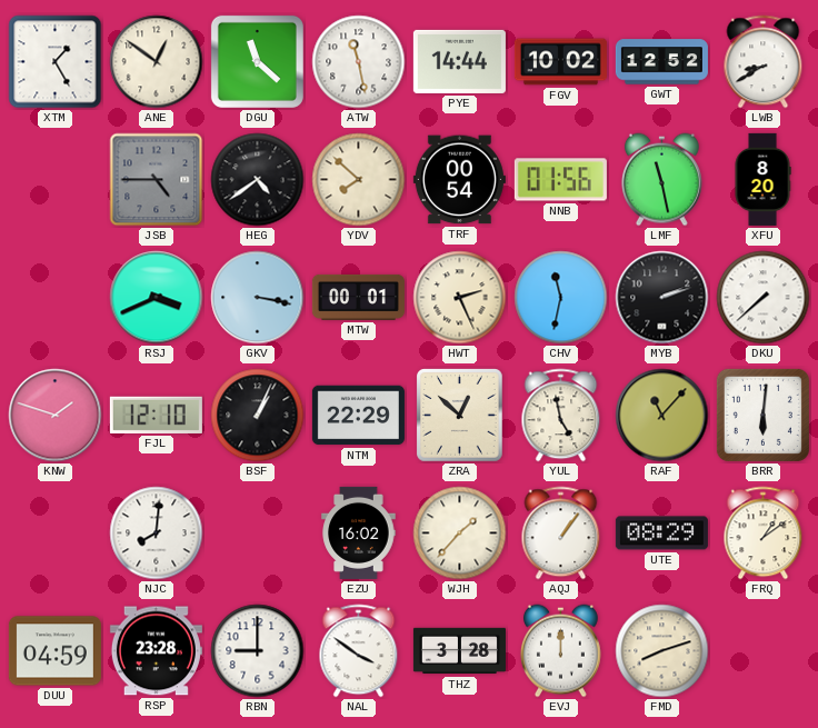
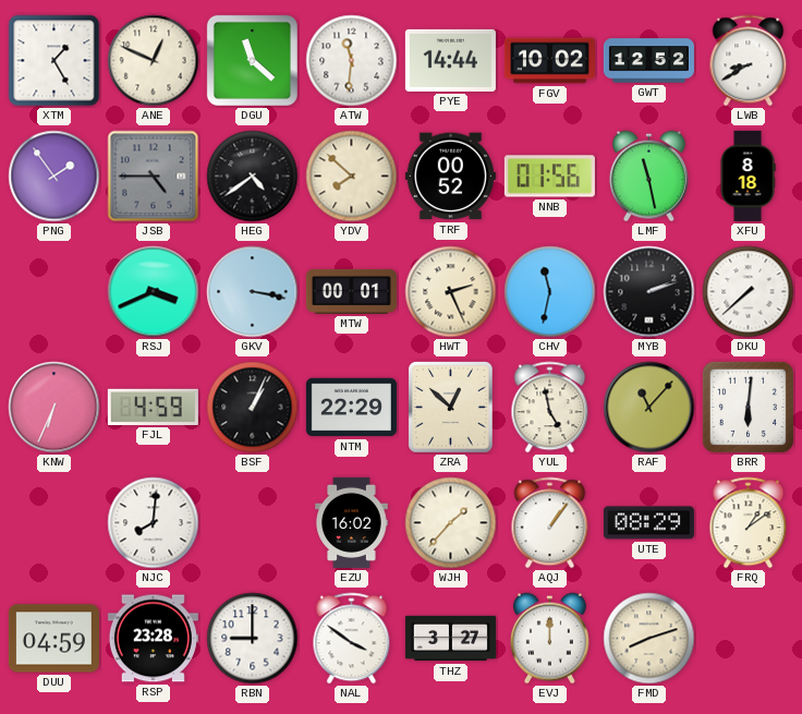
ANE: 12:51 -> 12:49 (154, 61)
ATW: 11:28 -> 11:31 (352, 61)
PNG: none -> 1:54 (54, 177)
TRF: 00:54 -> 00:52 (450, 177)
XFU: 8:20 -> 8:18 (748, 176)
KNW: 1:48 -> 6:34 (54, 408)
FJL: 12:10 -> 4:59 (153, 407)
THZ: 3:28 -> 3:27 (450, 639)
